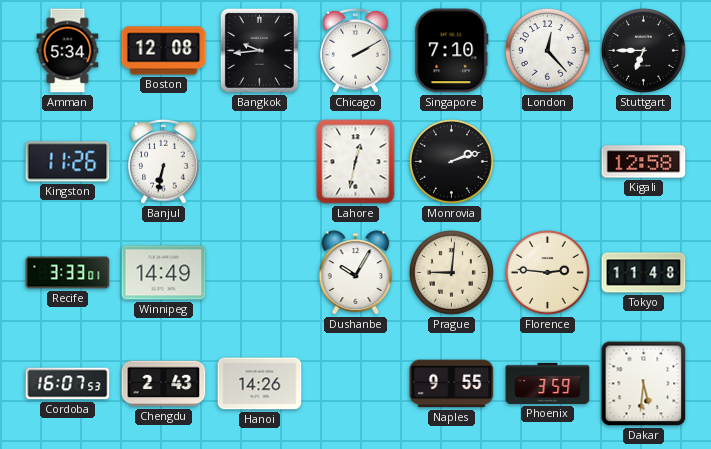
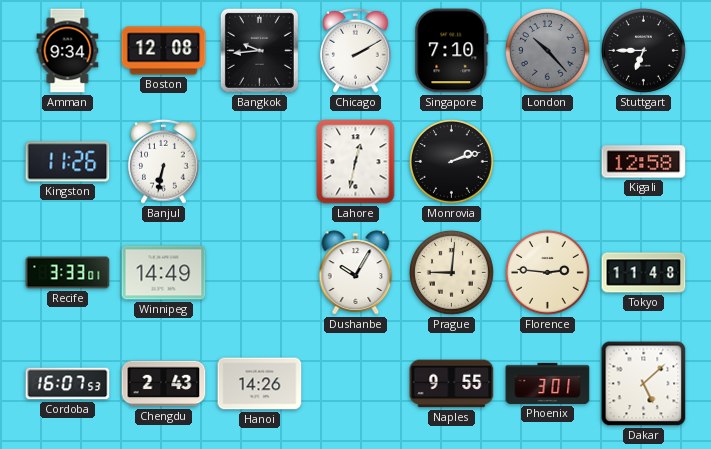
Amman: 5:34 -> 9:34 (68, 51)
London: 12:23 -> 10:23 (547, 50)
London dial: white -> grey (547, 50)
Phoenix: 3:59 -> 3:01 (548, 383)
Dakar: 5:31 -> 5:08 (644, 384)
